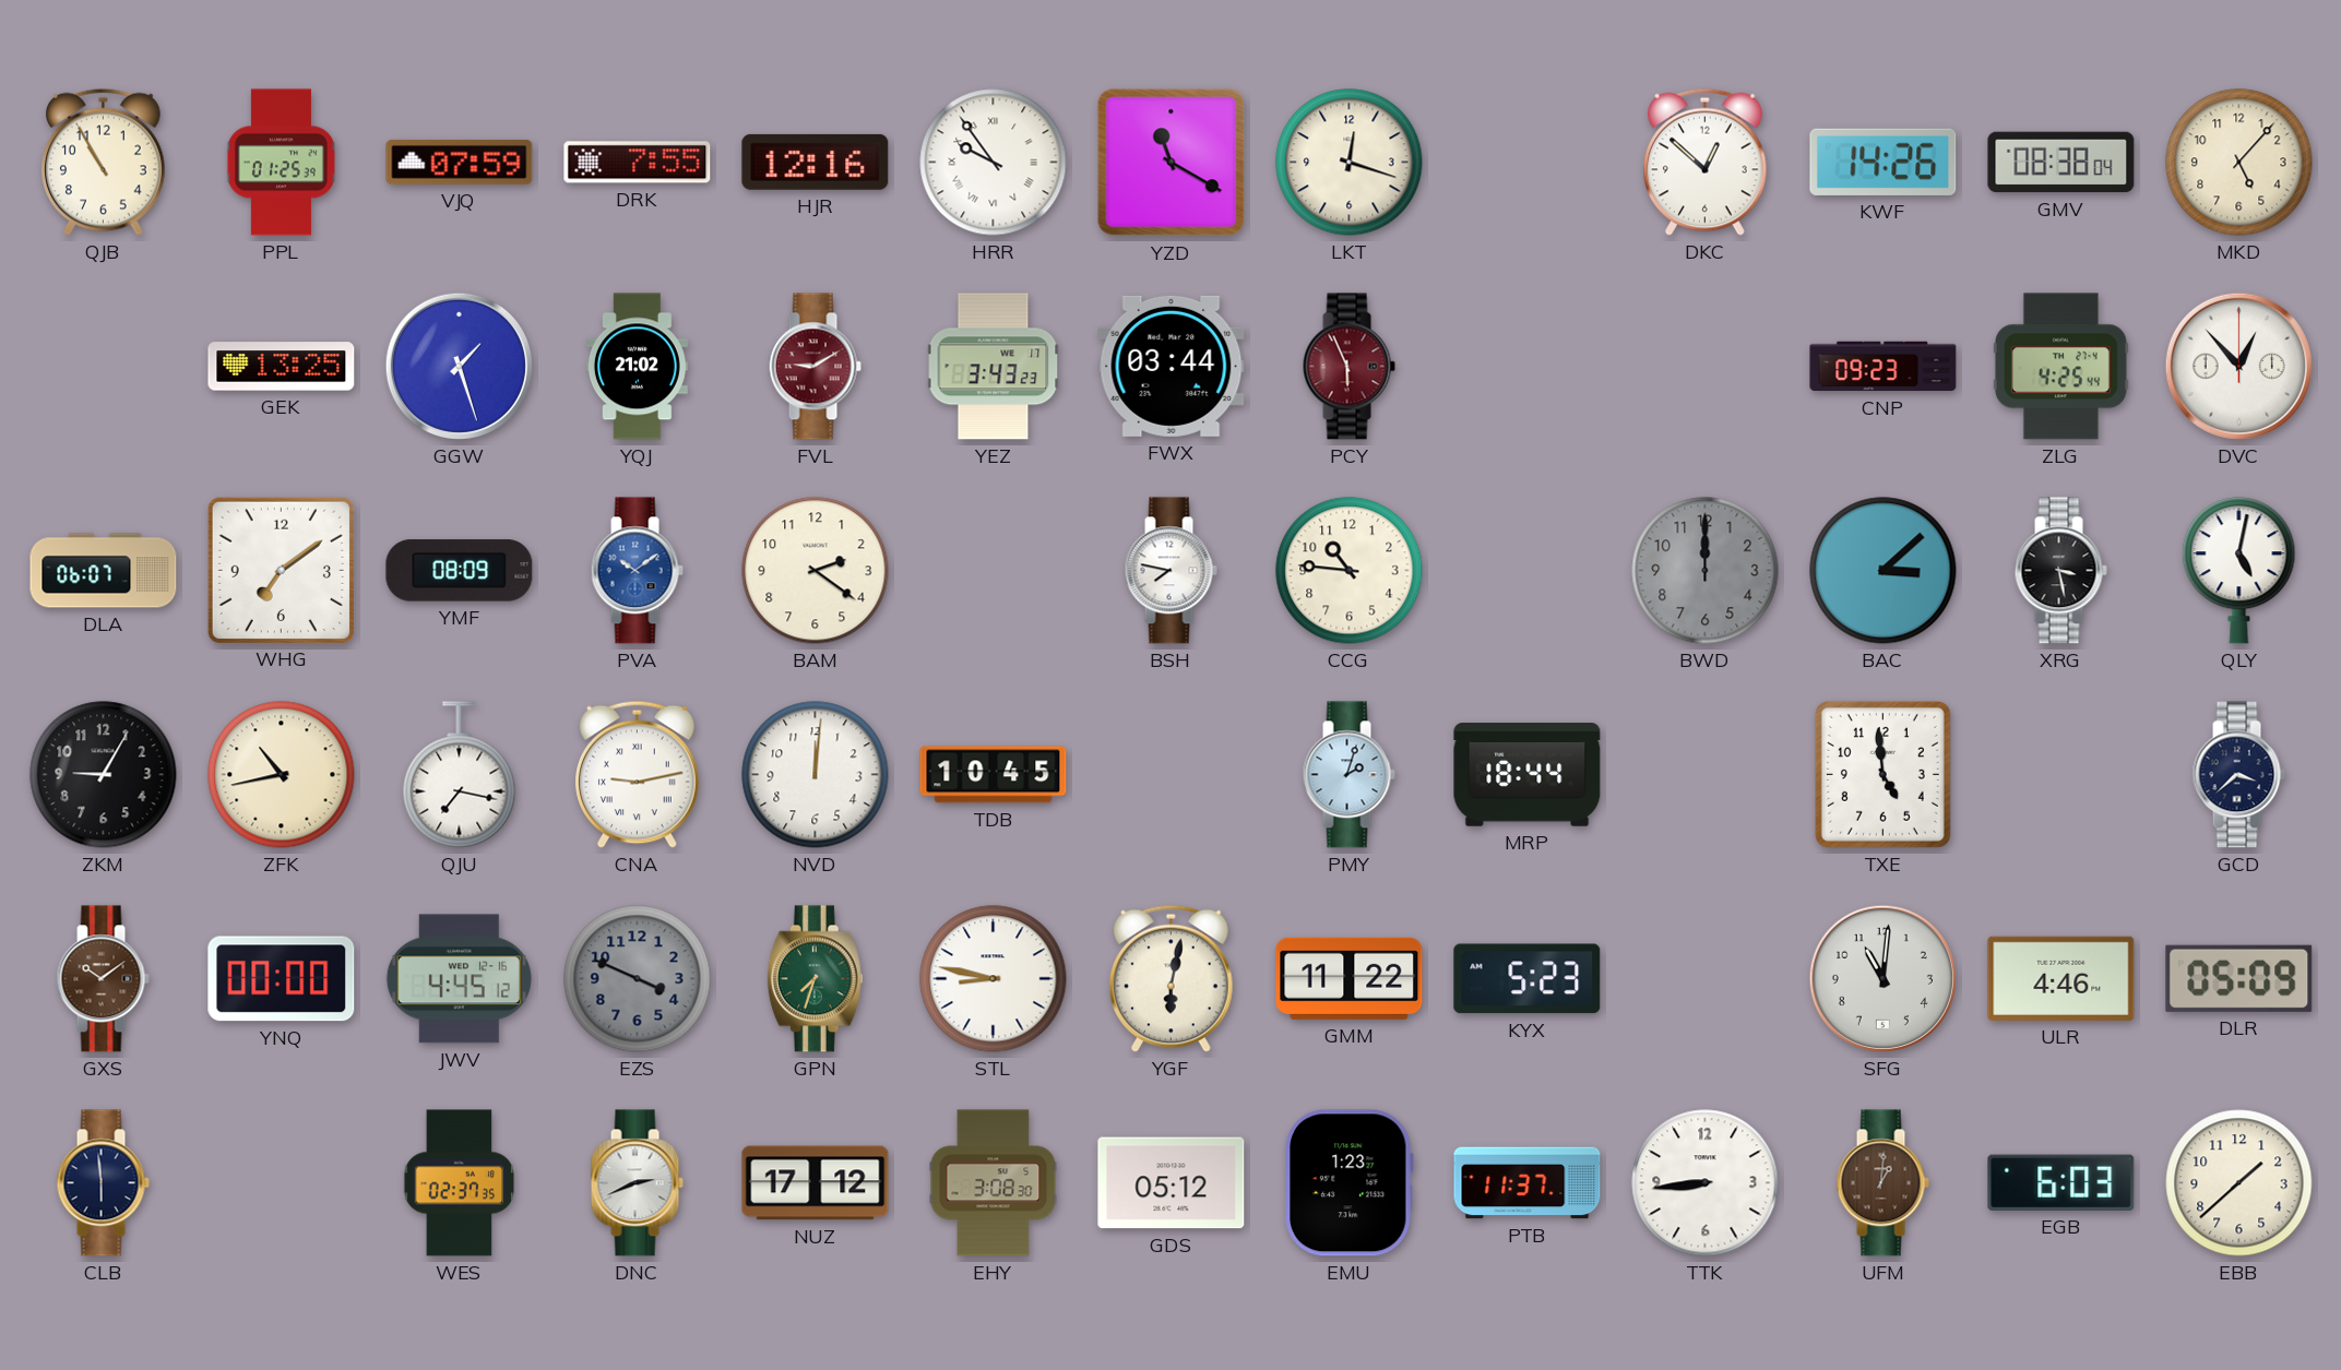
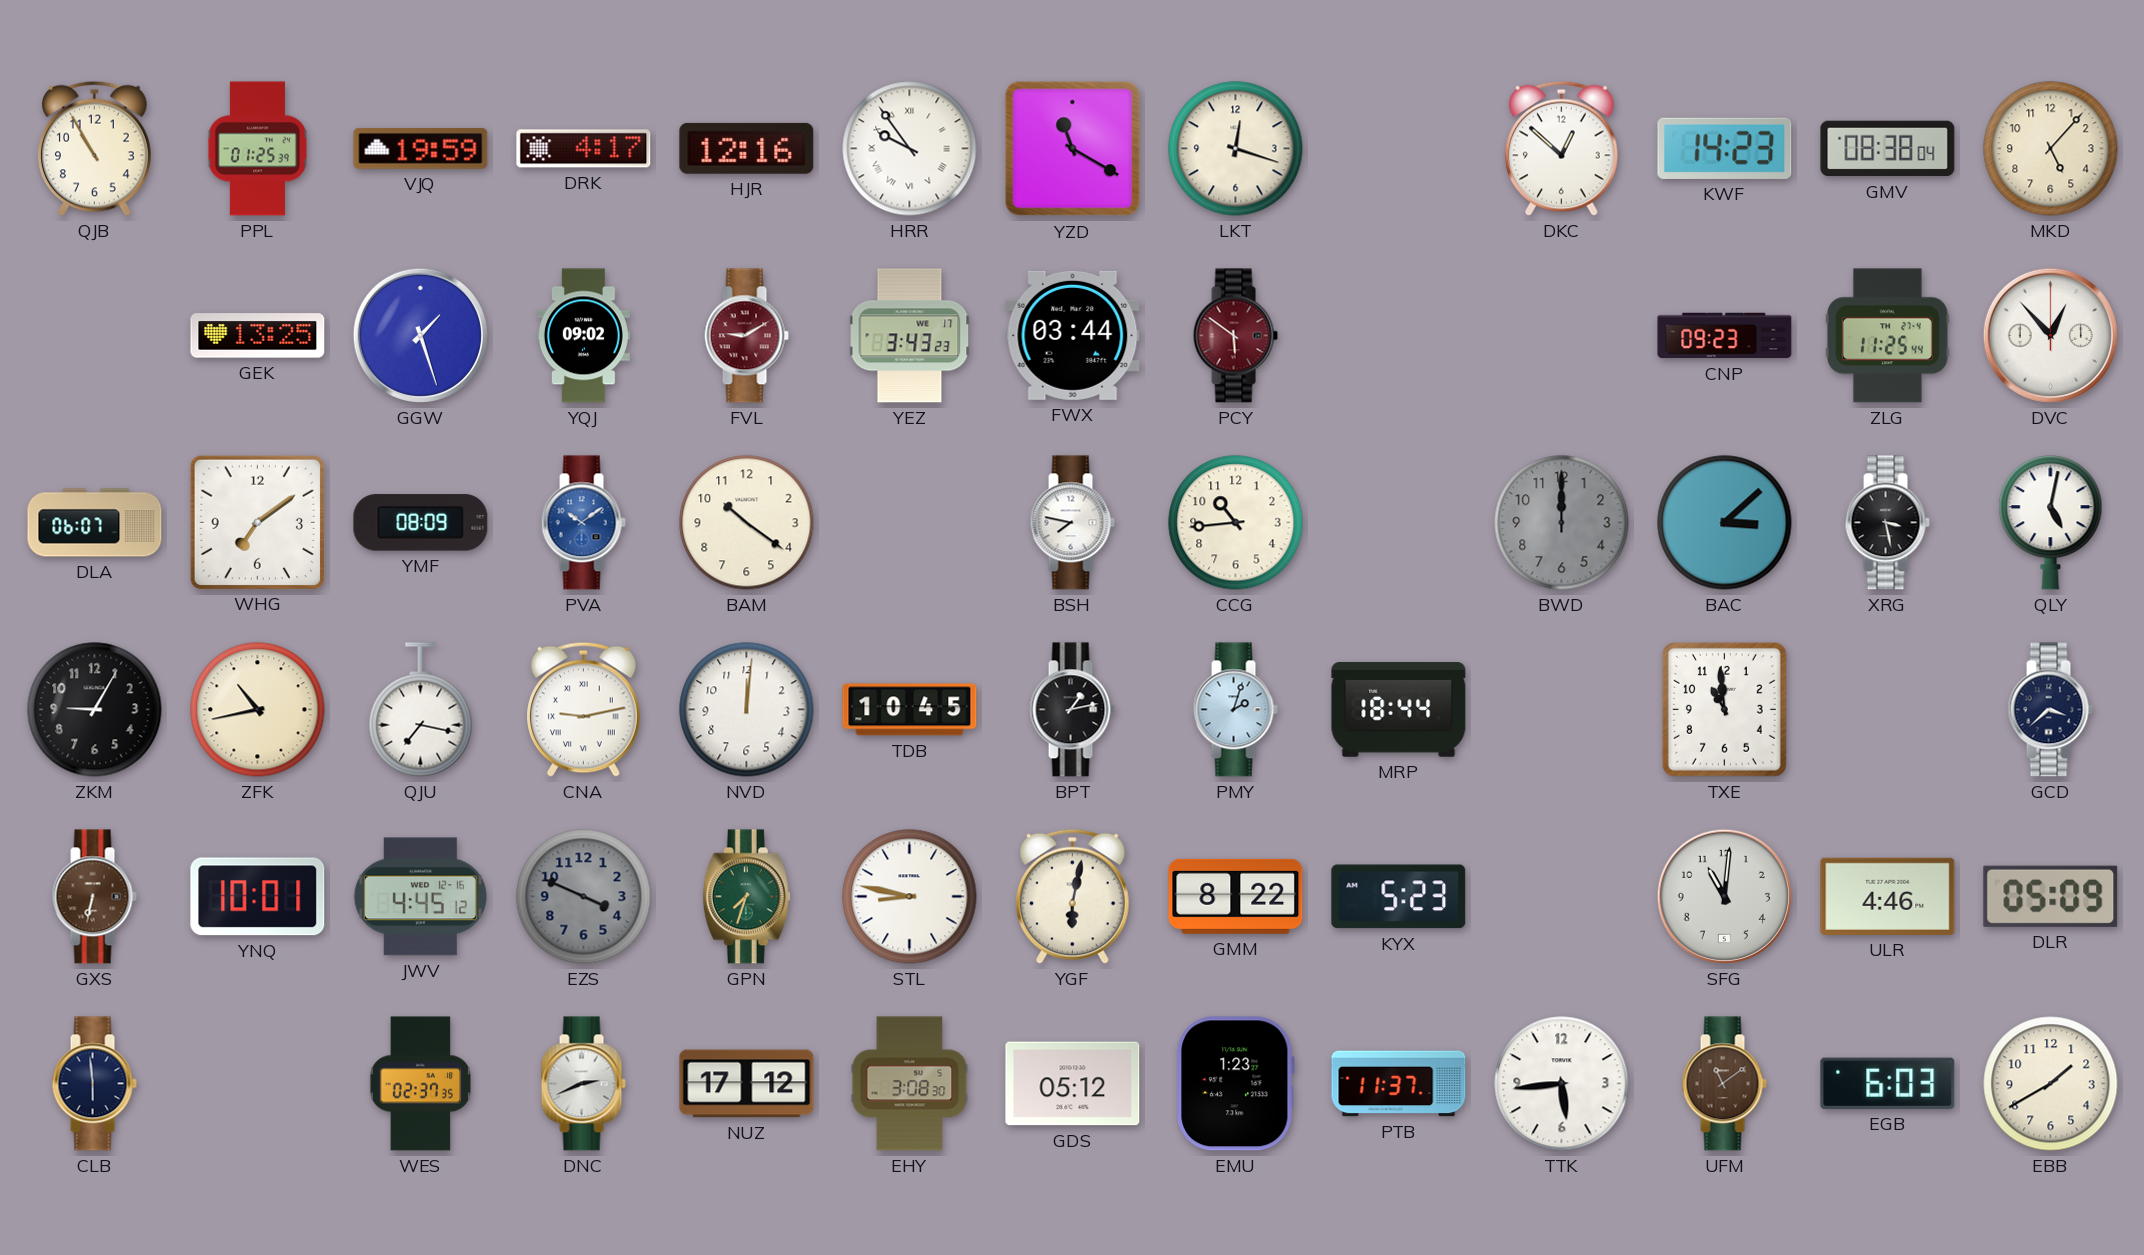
VJQ: 07:59 -> 19:59 (421, 148)
DRK: 7:55 -> 4:17 (584, 149)
KWF: 14:26 -> 14:23 (1725, 148)
YQJ: 21:02 -> 09:02 (583, 336)
PCY: 5:56 -> 5:51 (1235, 336)
ZLG: 4:25 -> 11:25 (1887, 336)
BAM: 2:21 -> 10:21 (747, 523)
CCG: 10:46 -> 10:44 (1236, 523)
BPT: none -> 1:13 (1072, 710)
TXE: 4:59 -> 10:59 (1724, 709)
GXS: 10:09 -> 6:32 (94, 897)
YNQ: 00:00 -> 10:01 (258, 897)
GMM: 11:22 -> 8:22 (1236, 896)
TTK: 8:44 -> 5:44 (1562, 1084)
UFM: 1:01 -> 11:09 (1724, 1084)
EBB: 1:38 -> 1:40 (2051, 1084)
